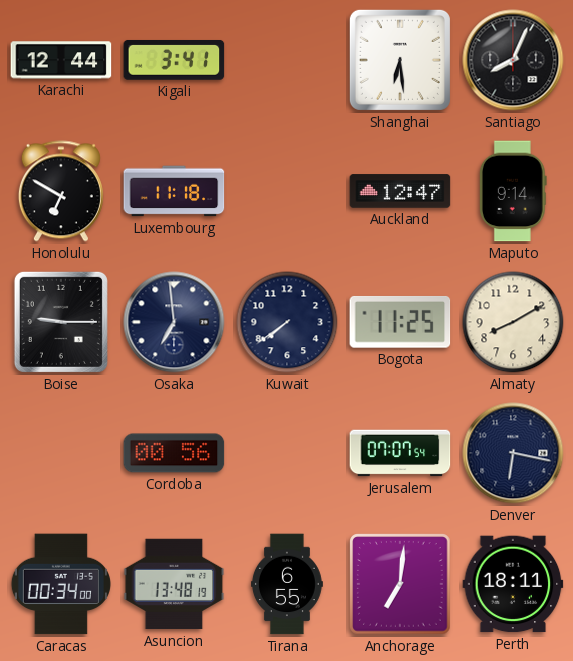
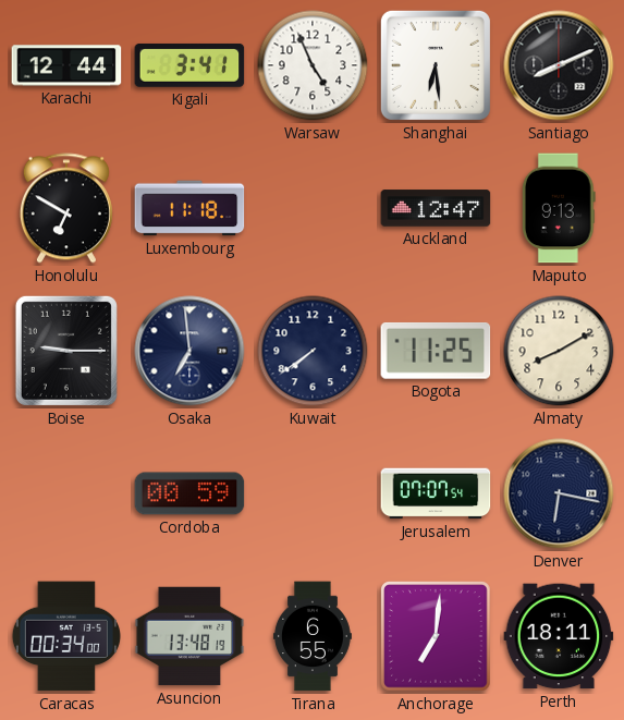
Warsaw: none -> 4:56 (313, 65)
Santiago: 8:04 -> 8:11 (559, 65)
Maputo: 9:14 -> 9:13 (559, 208)
Cordoba: 00:56 -> 00:59 (189, 493)
